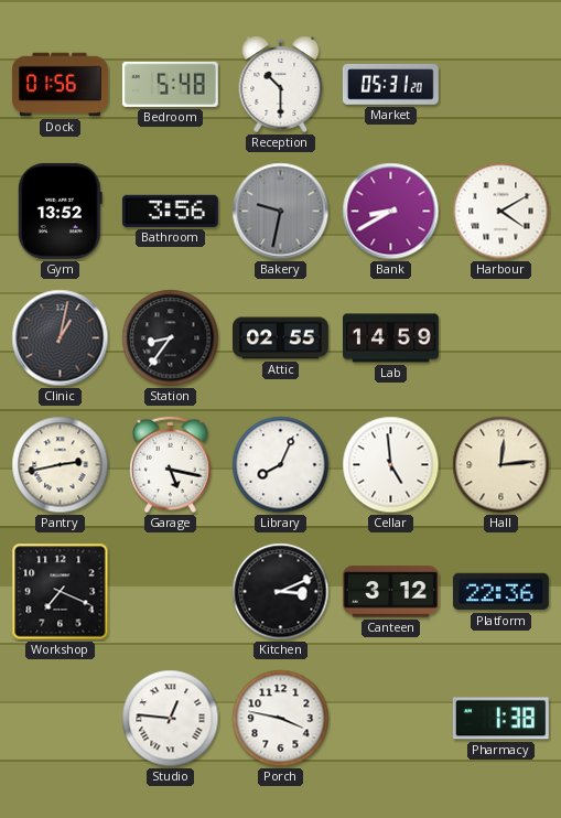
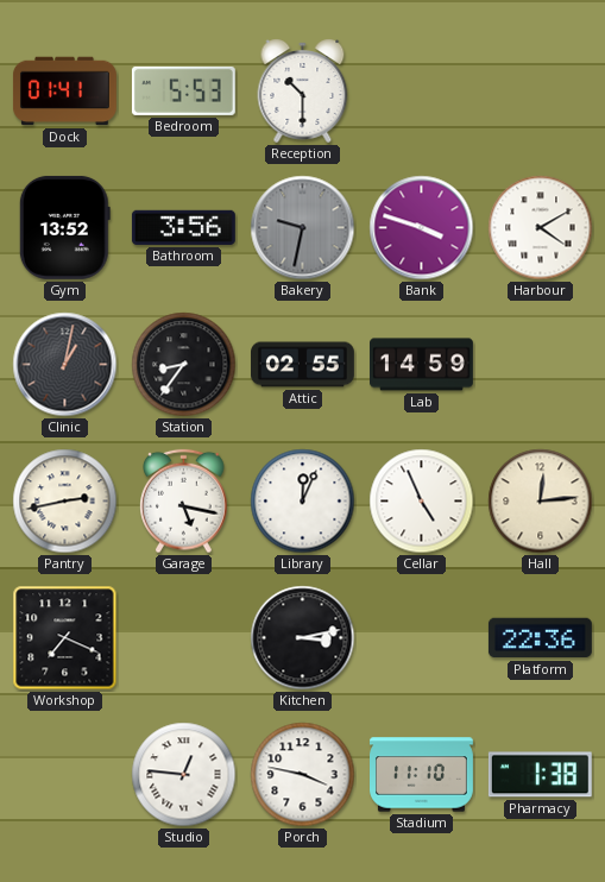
Dock: 01:56 -> 01:41 (64, 92)
Bedroom: 5:48 -> 5:53 (183, 90)
Market: 05:31 -> none (390, 85)
Bank: 8:40 -> 3:48 (422, 228)
Library: 8:04 -> 12:04 (303, 502)
Cellar: 4:59 -> 4:56 (422, 502)
Kitchen: 3:11 -> 3:13 (303, 638)
Canteen: 3:12 -> none (390, 592)
Stadium: none -> 11:10 (422, 775)
